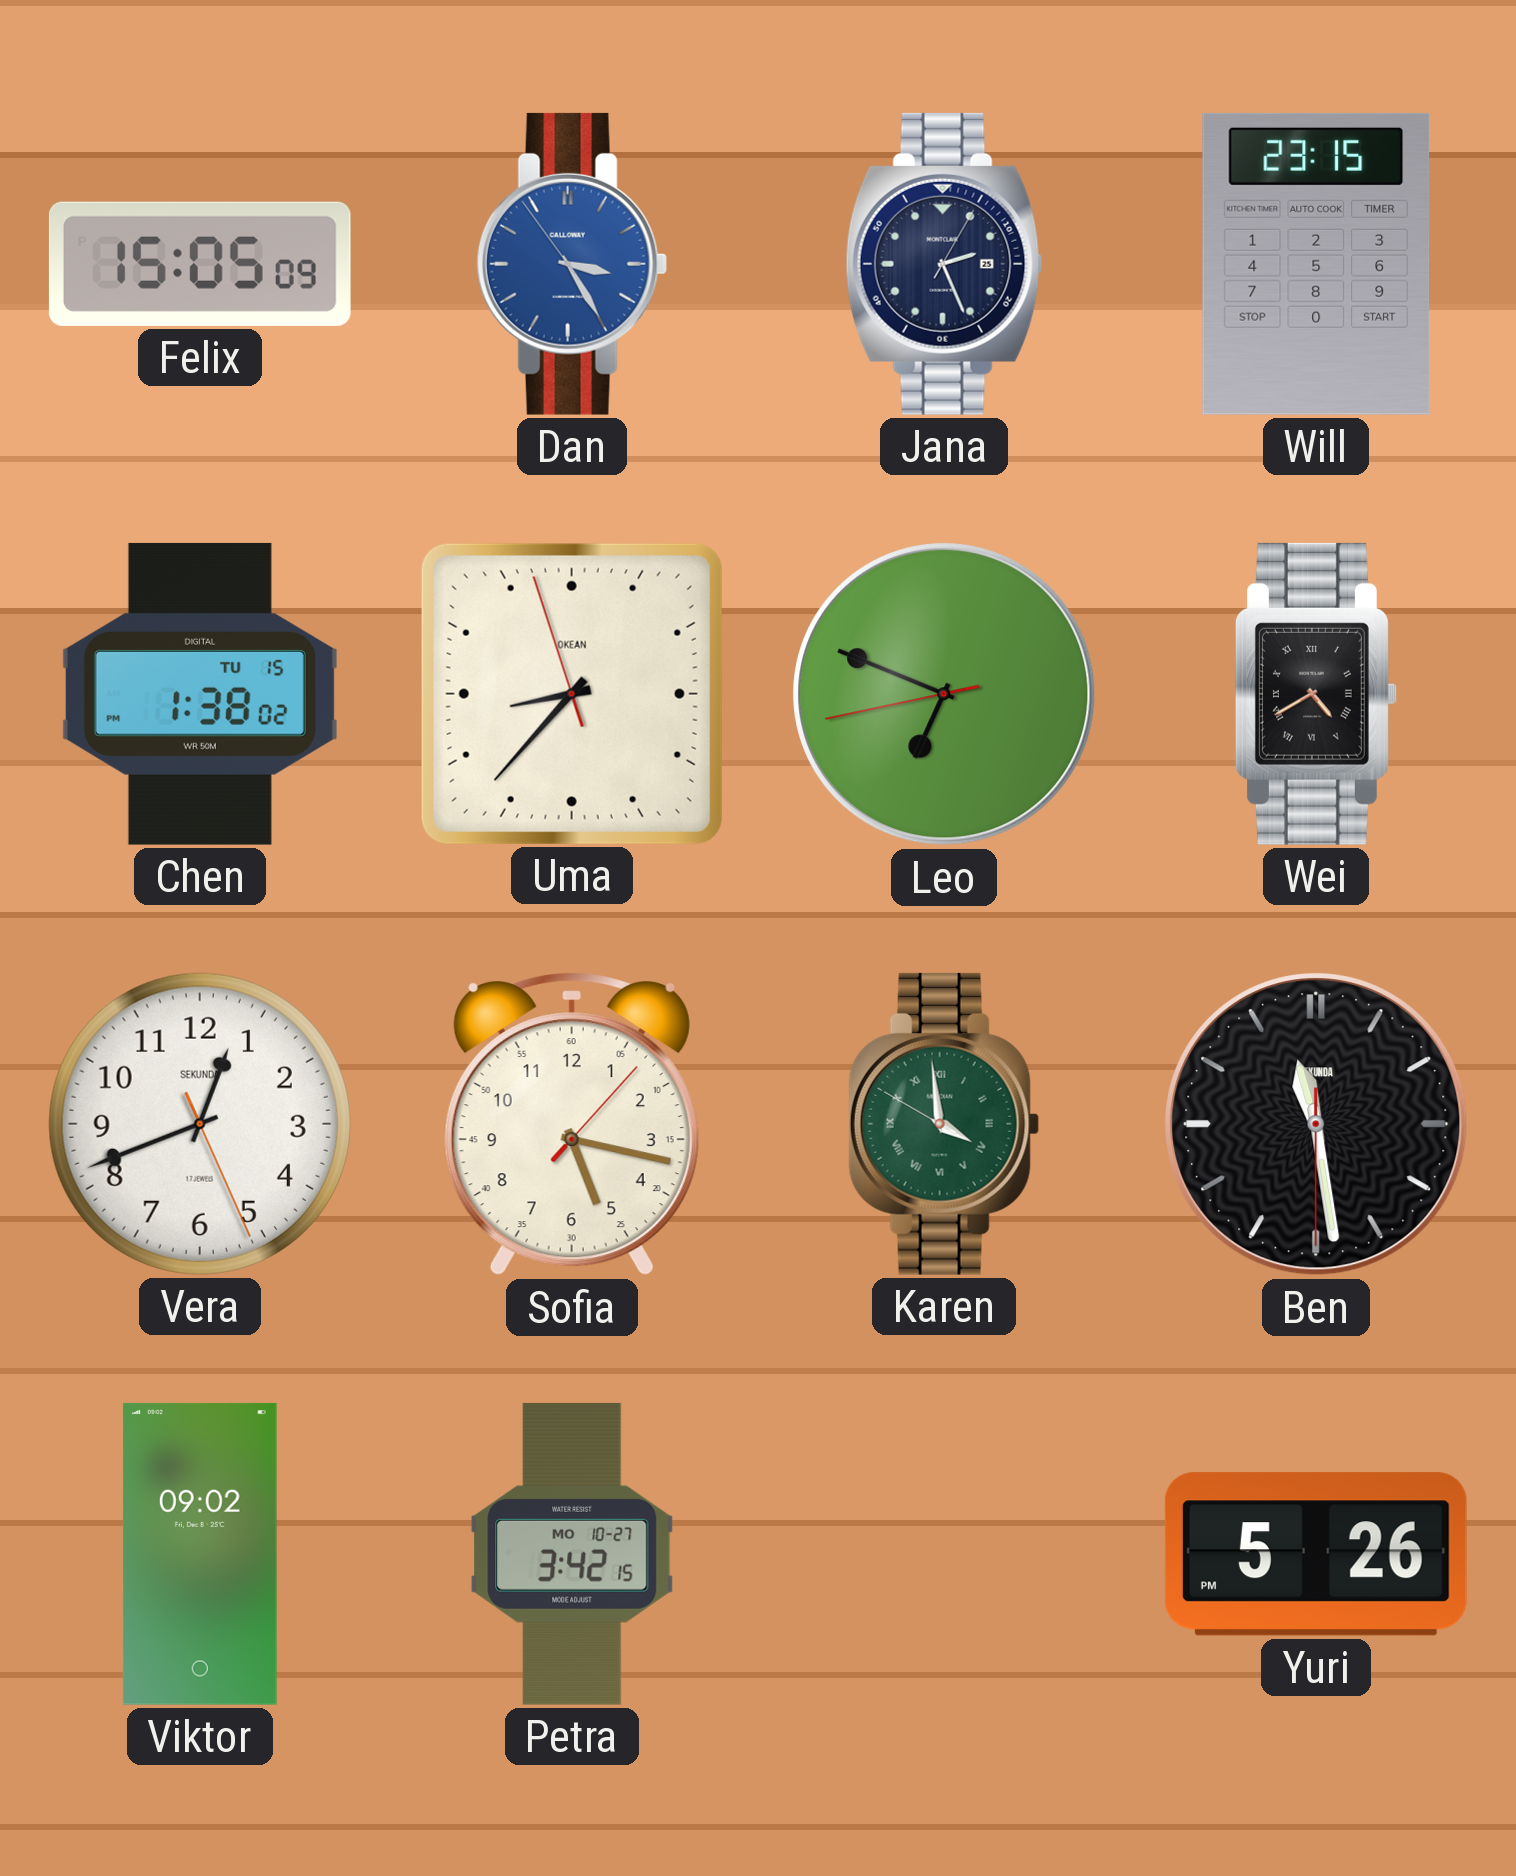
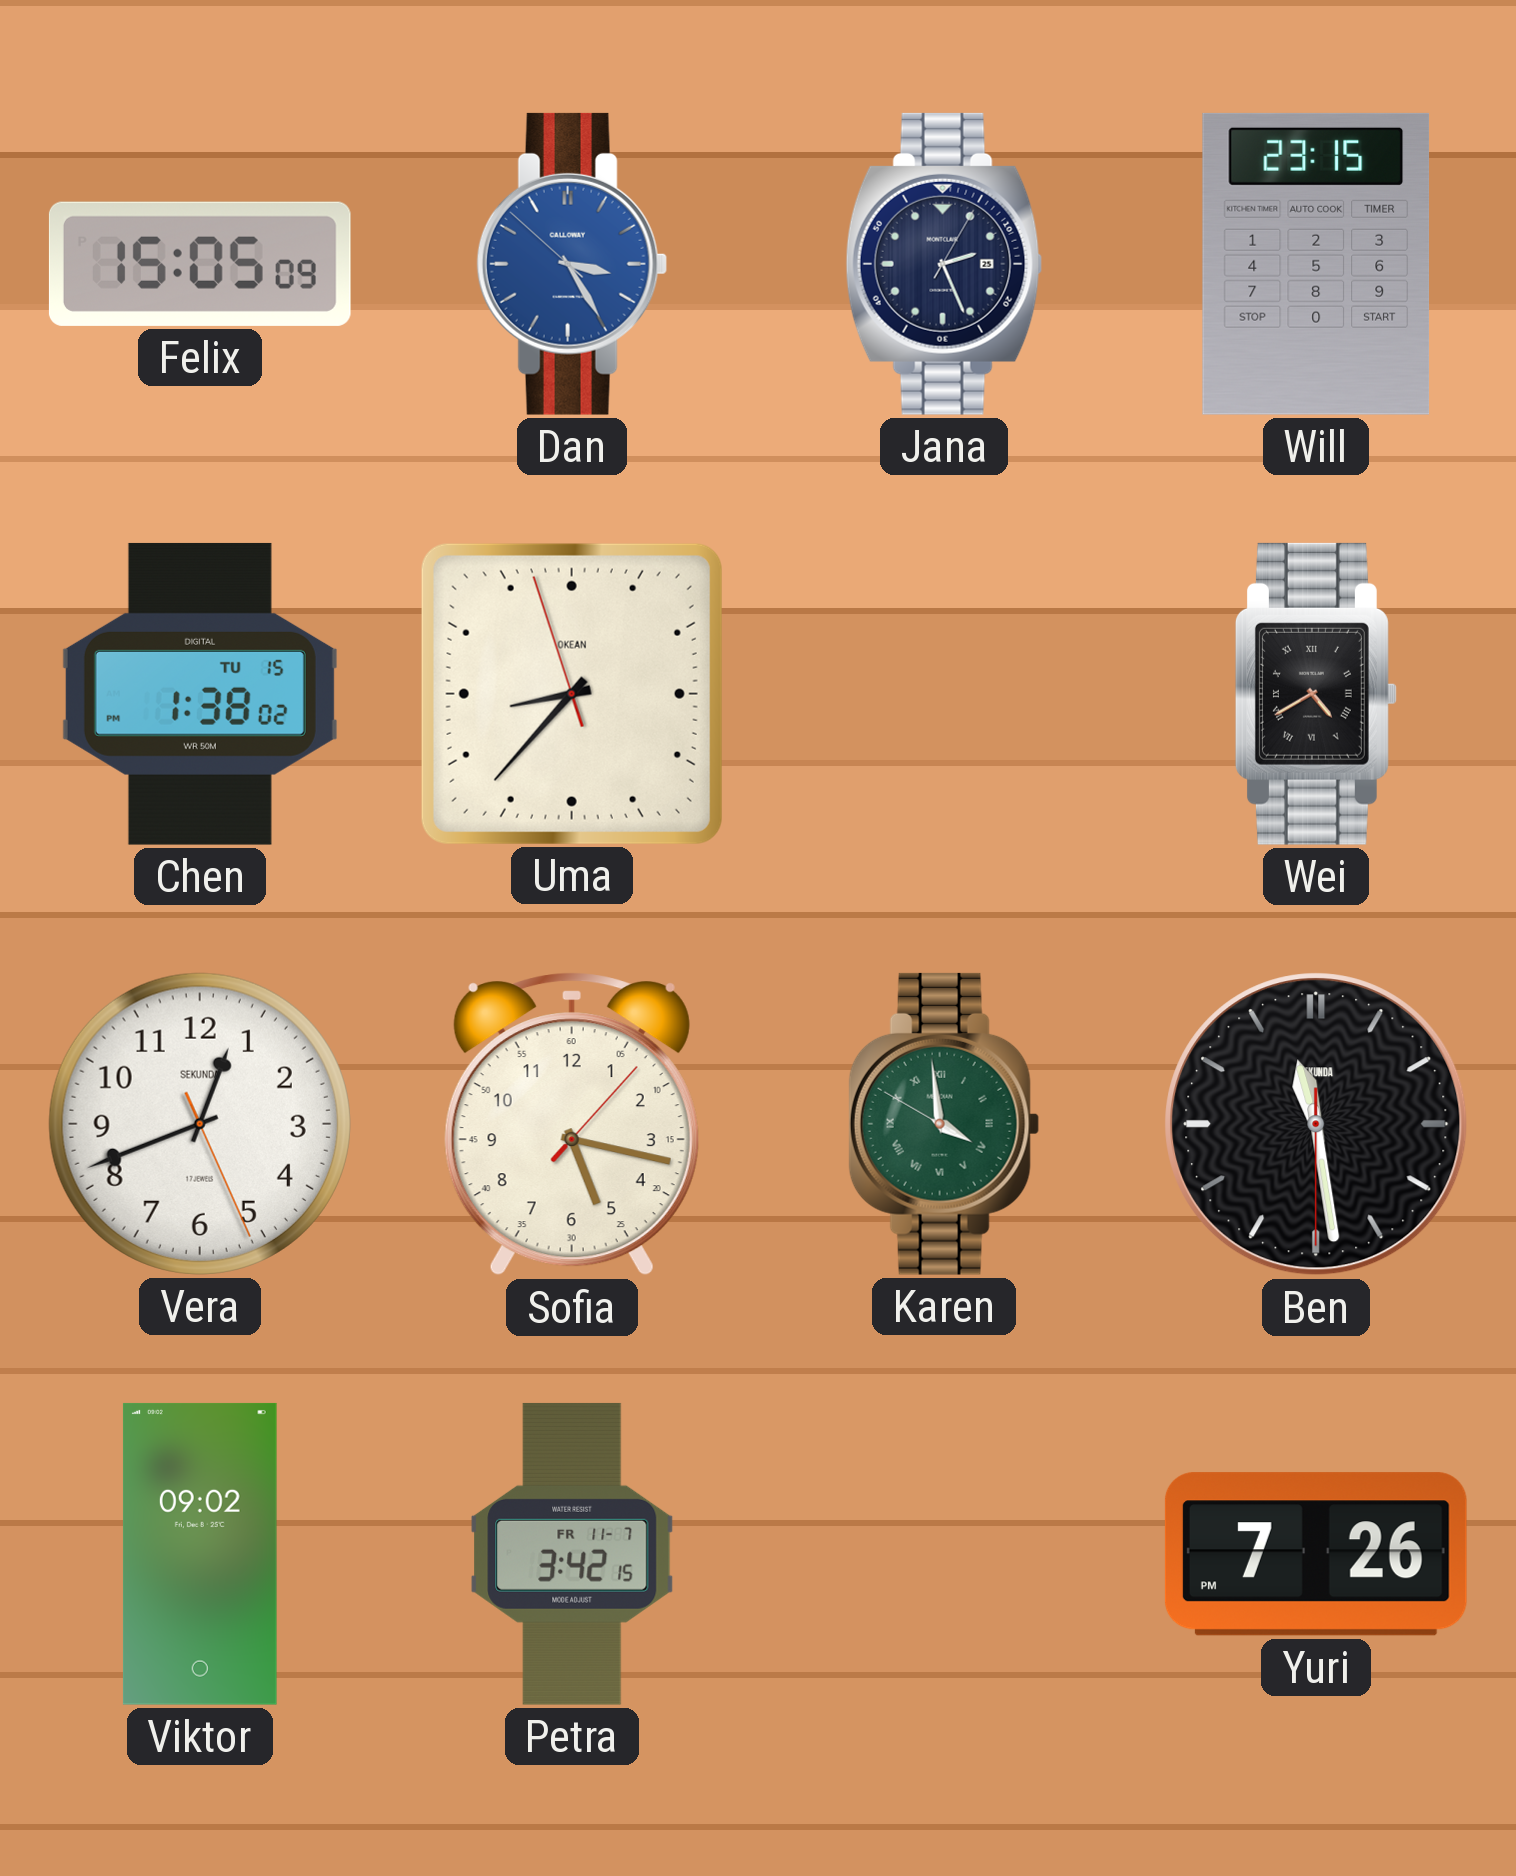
Dan: 3:24:54 -> 3:24:52 (572, 264)
Leo: 6:48 -> none (944, 694)
Petra date: MO 10-27 -> FR 11-7 (572, 1554)
Yuri: 5:26 -> 7:26 (1316, 1554)
